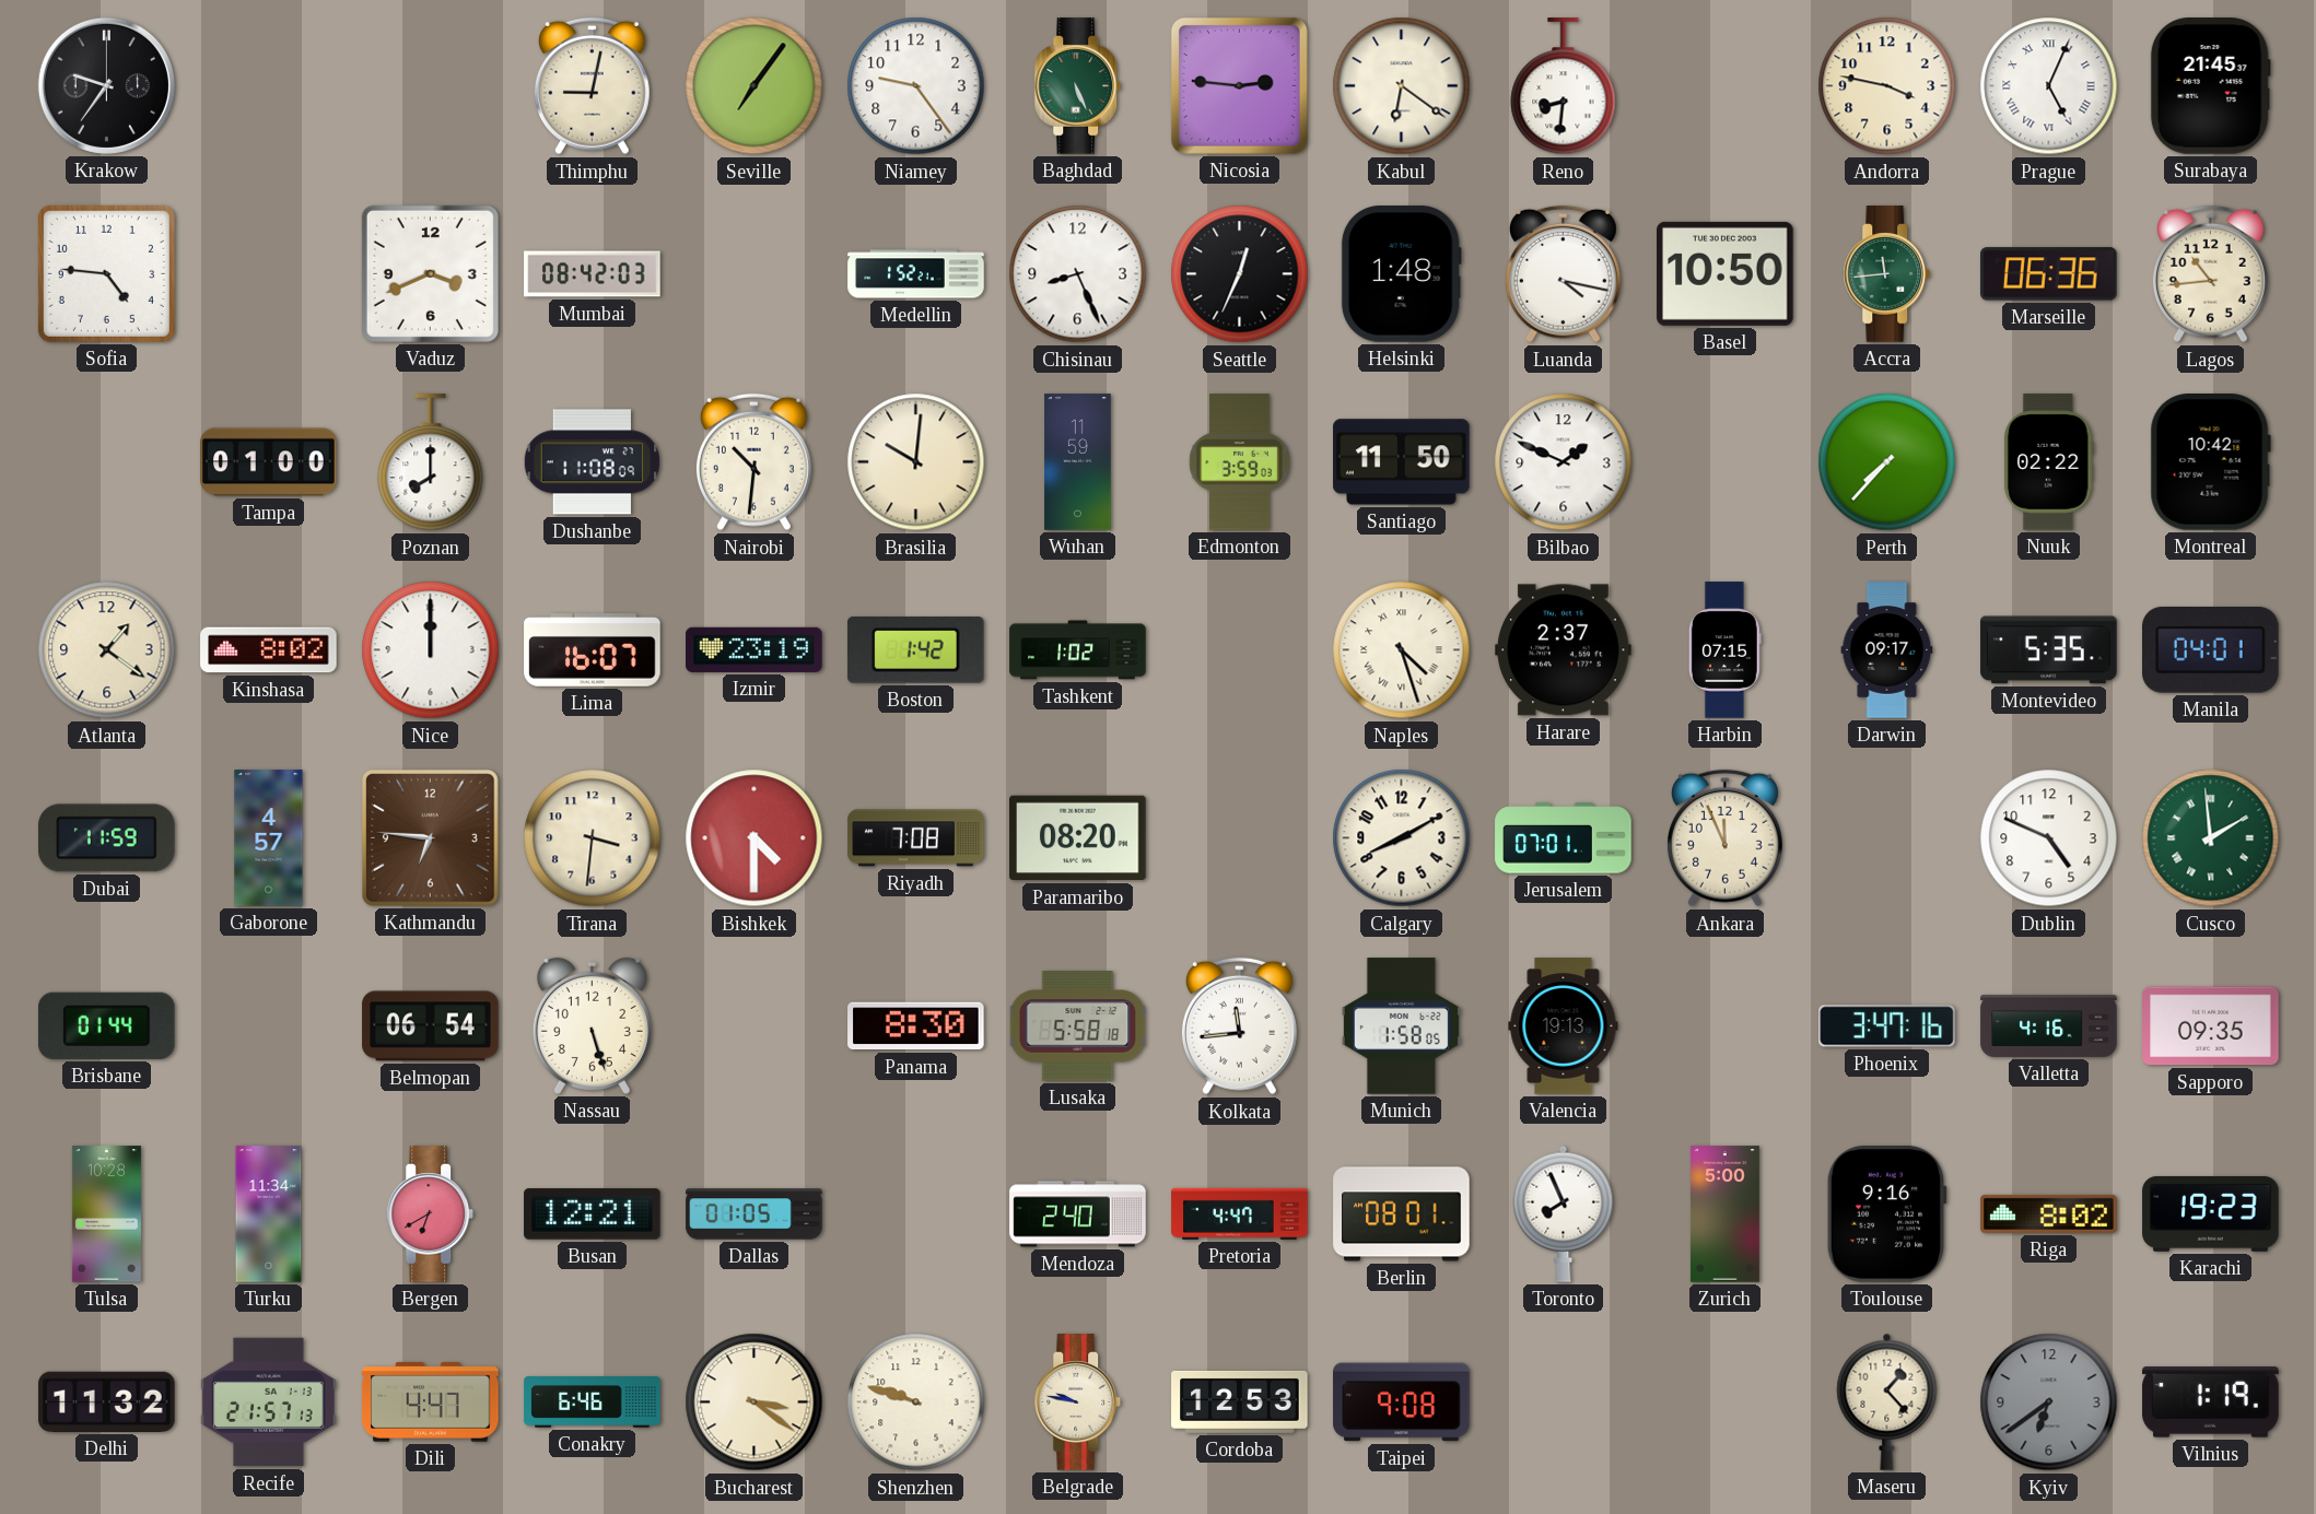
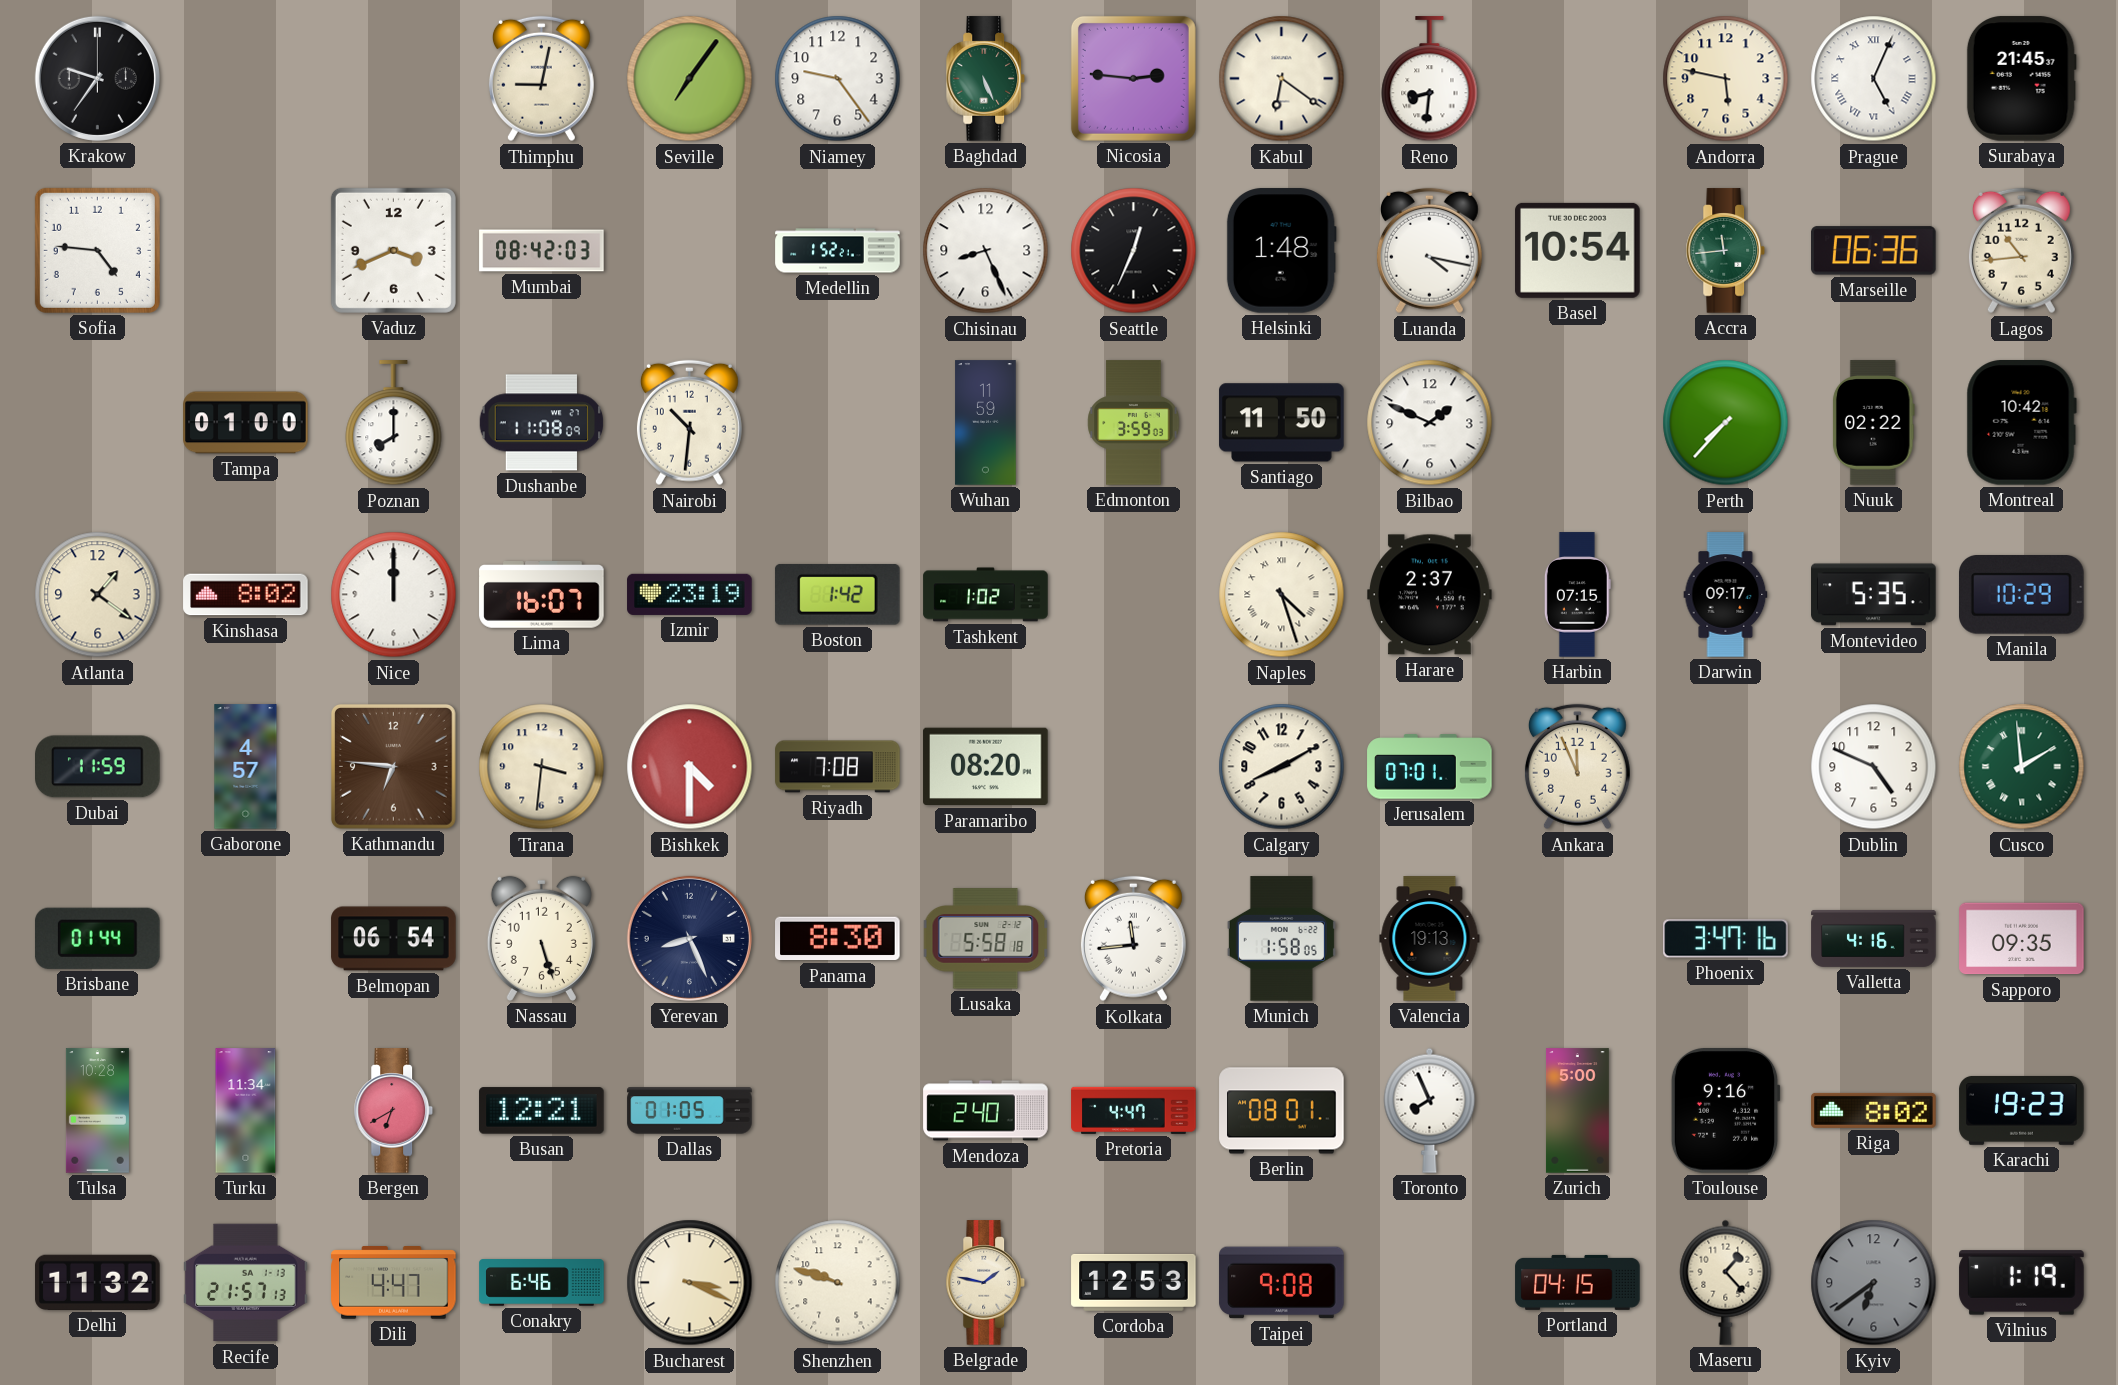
Andorra: 3:47 -> 5:47 (1726, 79)
Basel: 10:50 -> 10:54 (1578, 250)
Brasilia: 10:01 -> none (916, 462)
Manila: 04:01 -> 10:29 (2022, 595)
Yerevan: none -> 8:26 (689, 938)
Bucharest: 3:21 -> 3:19 (690, 1283)
Belgrade: 9:47 -> 1:47 (986, 1283)
Portland: none -> 04:15 (1578, 1282)
